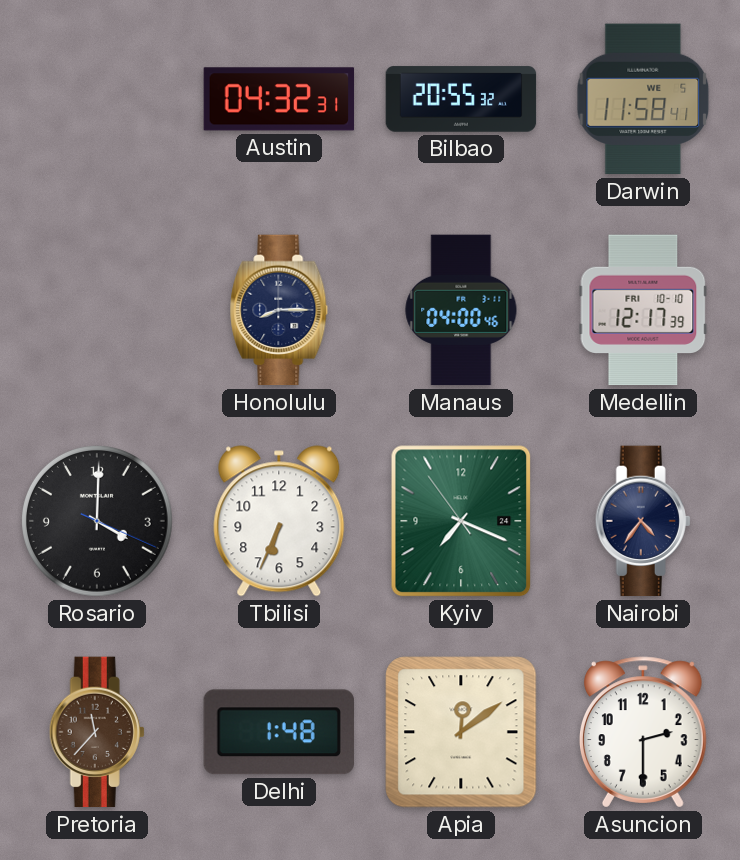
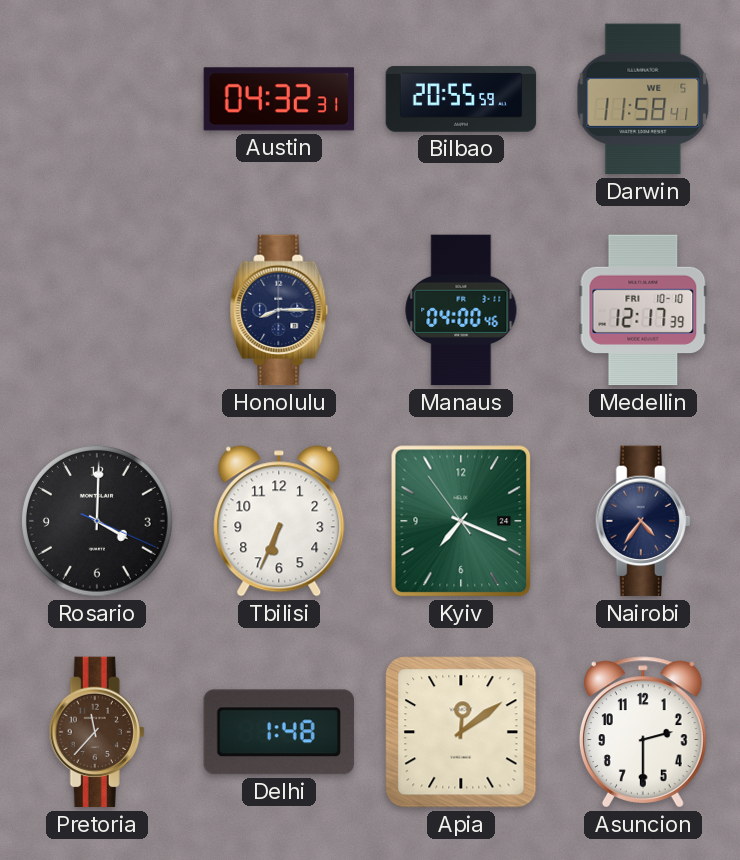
Bilbao: 20:55:32 -> 20:55:59 (461, 99)
